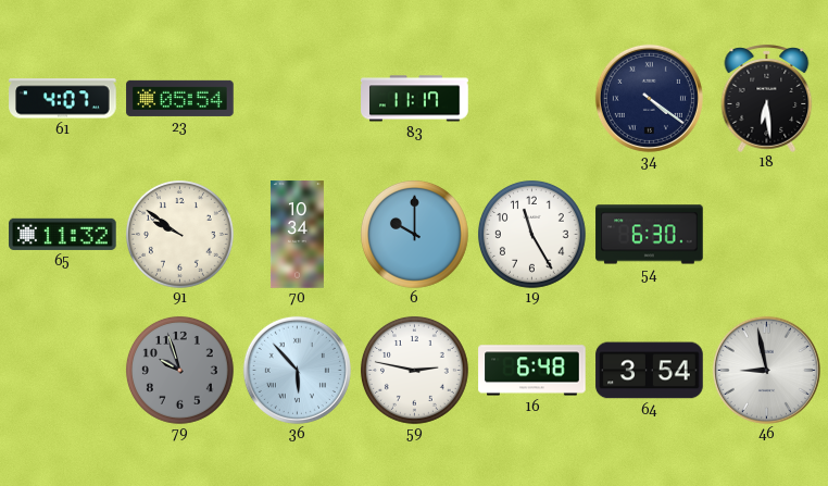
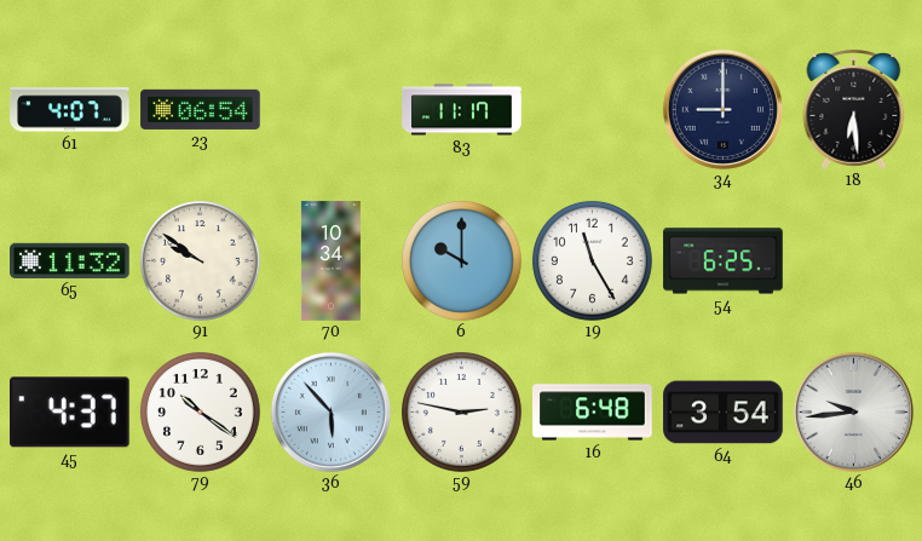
23: 05:54 -> 06:54 (201, 109)
34: 4:21 -> 9:00 (722, 109)
54: 6:30 -> 6:25 (724, 261)
45: none -> 4:37 (70, 413)
79: 9:57 -> 10:21 (200, 411)
79 dial: grey -> white (200, 411)
46: 8:58 -> 9:44 (853, 411)
